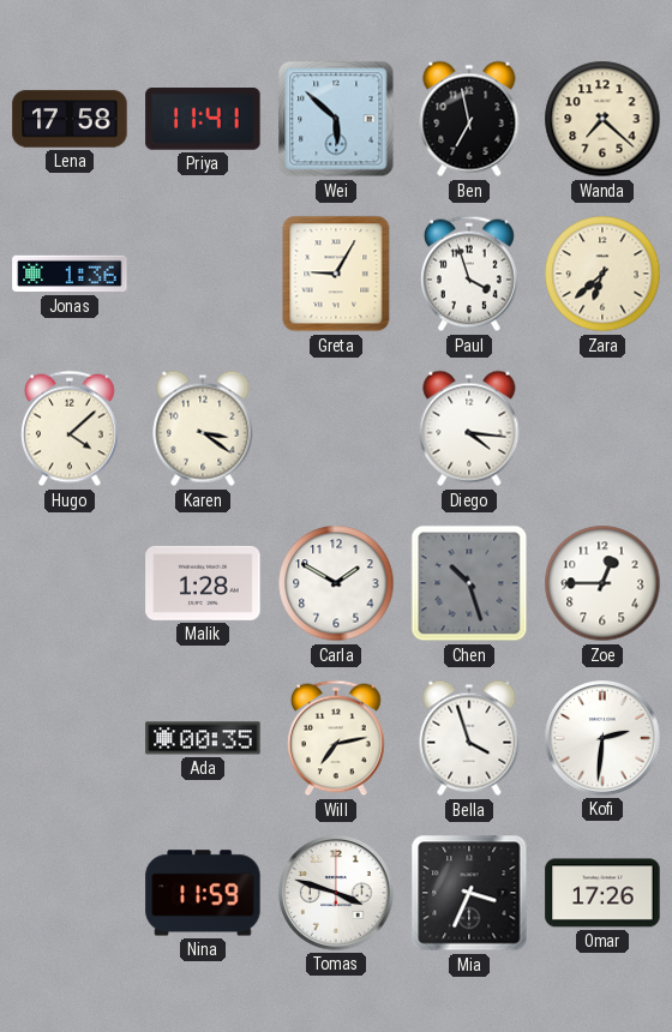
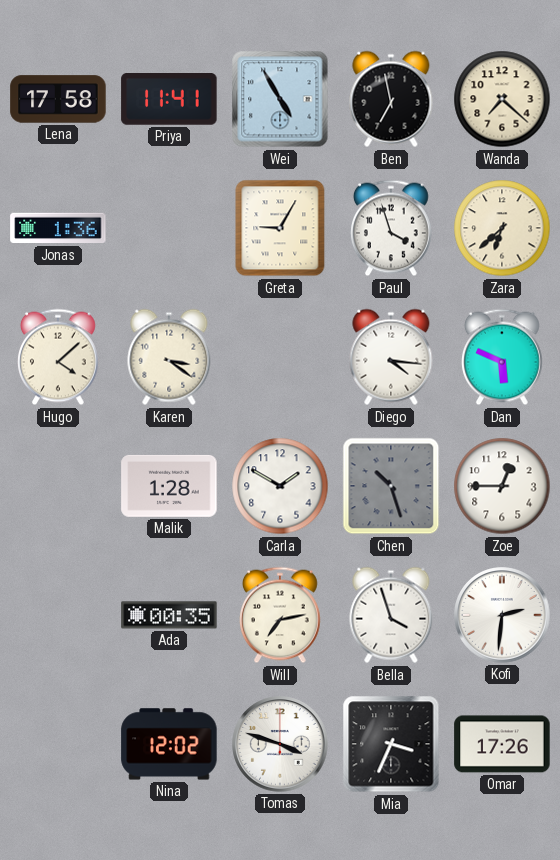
Wei: 5:52 -> 4:55 (280, 99)
Dan: none -> 5:49 (503, 357)
Nina: 11:59 -> 12:02 (169, 744)
